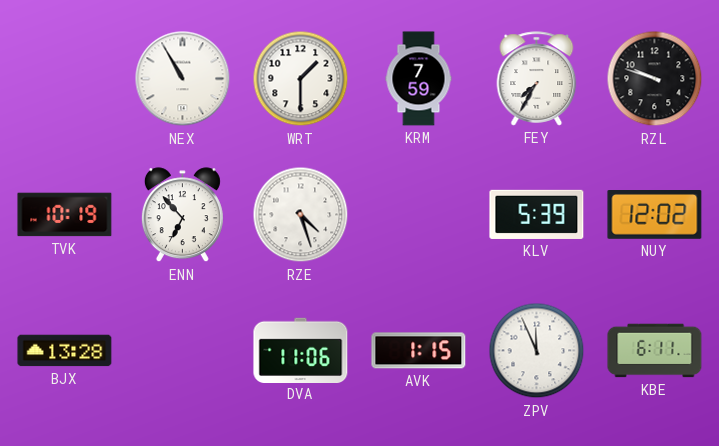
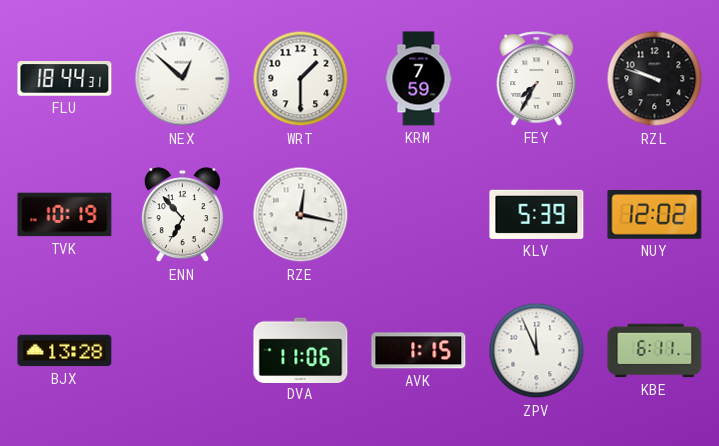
FLU: none -> 18:44 (65, 79)
NEX: 10:55 -> 12:52 (183, 79)
RZE: 4:27 -> 12:17 (301, 215)
